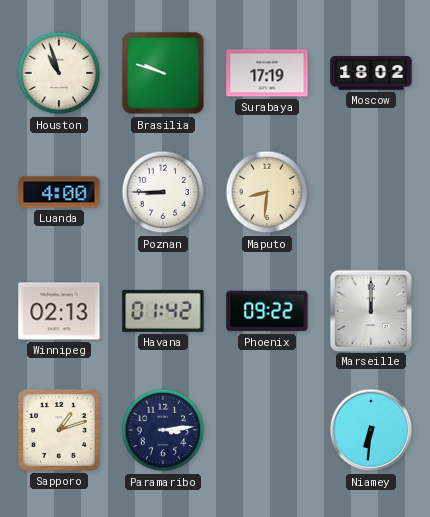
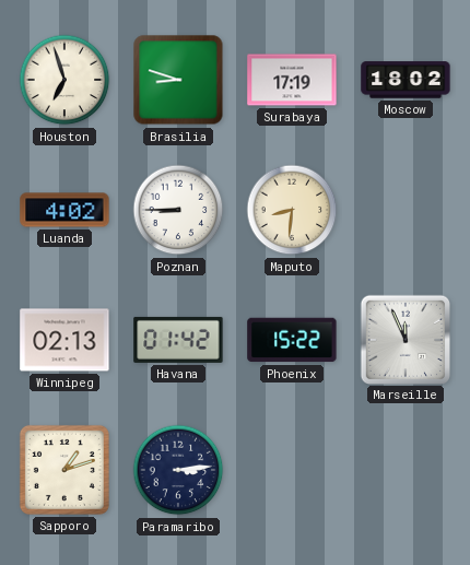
Houston: 10:57 -> 6:57 (64, 80)
Brasilia: 9:48 -> 8:48 (178, 80)
Luanda: 4:00 -> 4:02 (64, 210)
Phoenix: 09:22 -> 15:22 (292, 340)
Marseille: 12:00 -> 11:56 (404, 339)
Niamey: 6:31 -> none (371, 430)
